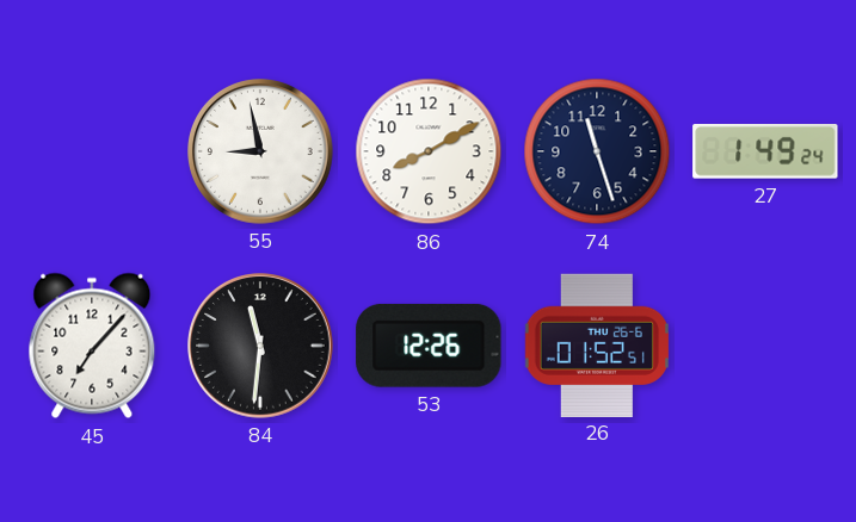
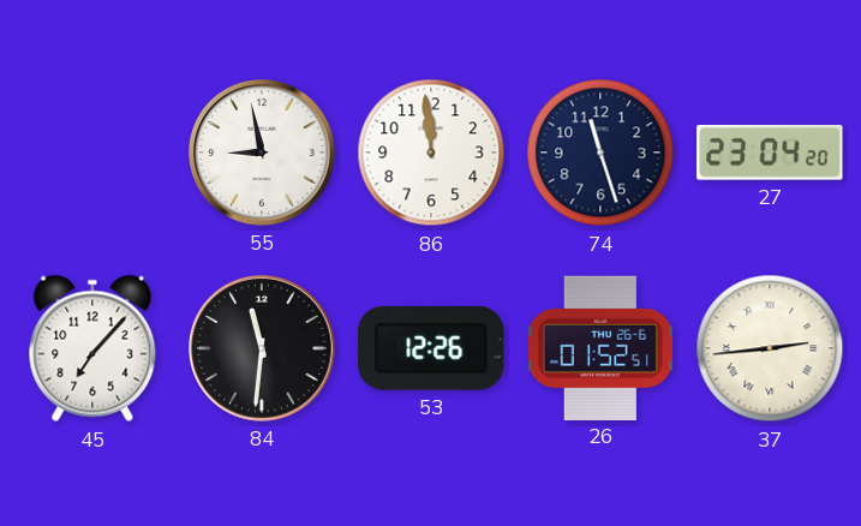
86: 8:10 -> 11:59 (431, 153)
27: 1:49 -> 23:04 (770, 153)
37: none -> 2:44 (770, 348)
